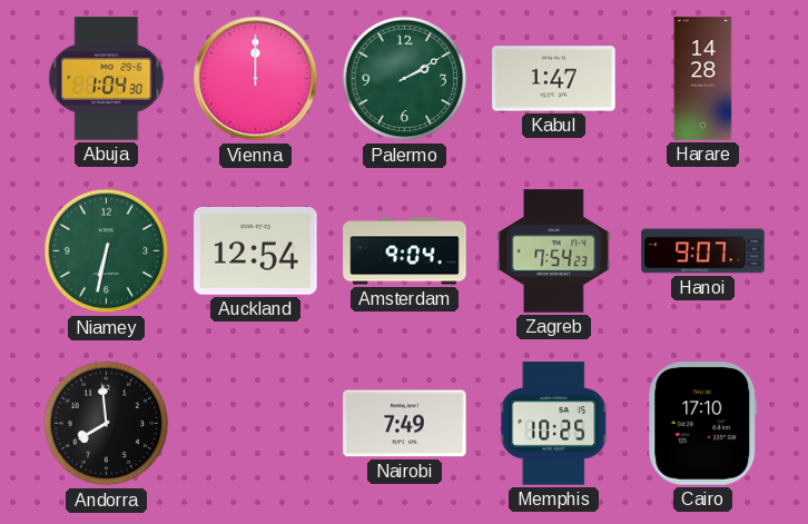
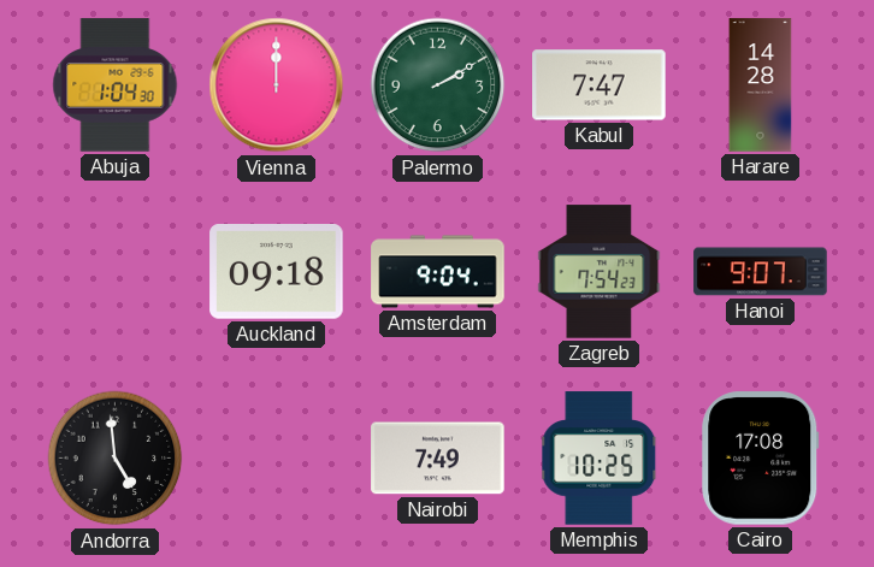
Kabul: 1:47 -> 7:47 (600, 85)
Niamey: 6:32 -> none (107, 251)
Auckland: 12:54 -> 09:18 (277, 272)
Andorra: 7:59 -> 4:59 (116, 459)
Cairo: 17:10 -> 17:08 (761, 459)
